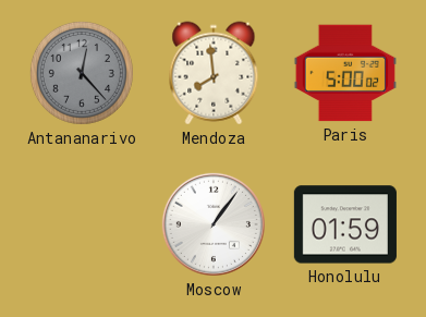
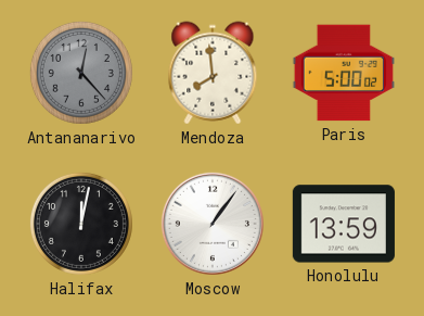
Halifax: none -> 12:02 (81, 224)
Honolulu: 01:59 -> 13:59 (344, 224)
